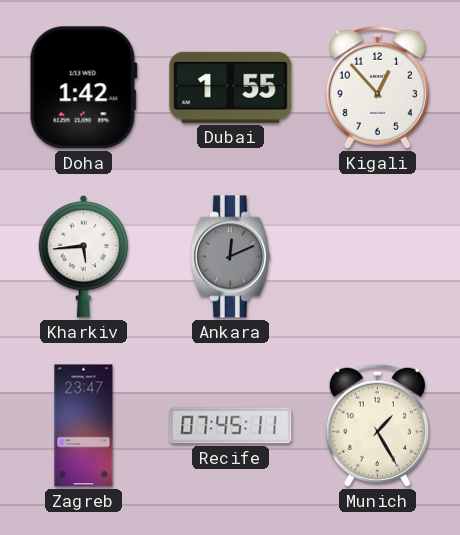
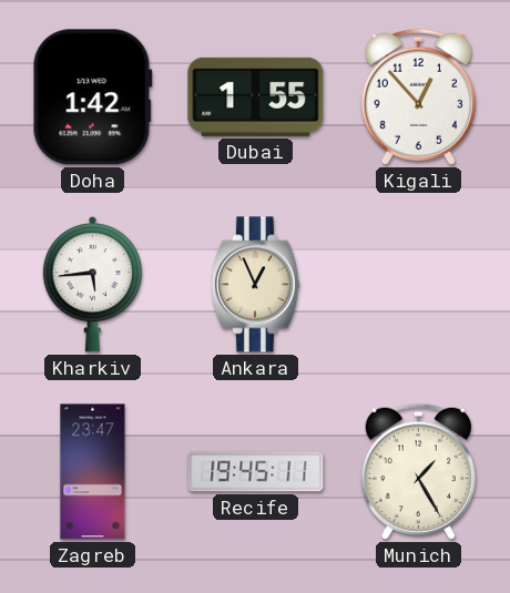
Ankara: 12:11 -> 12:56 (255, 285)
Ankara dial: grey -> cream (255, 285)
Recife: 07:45 -> 19:45 (256, 472)
